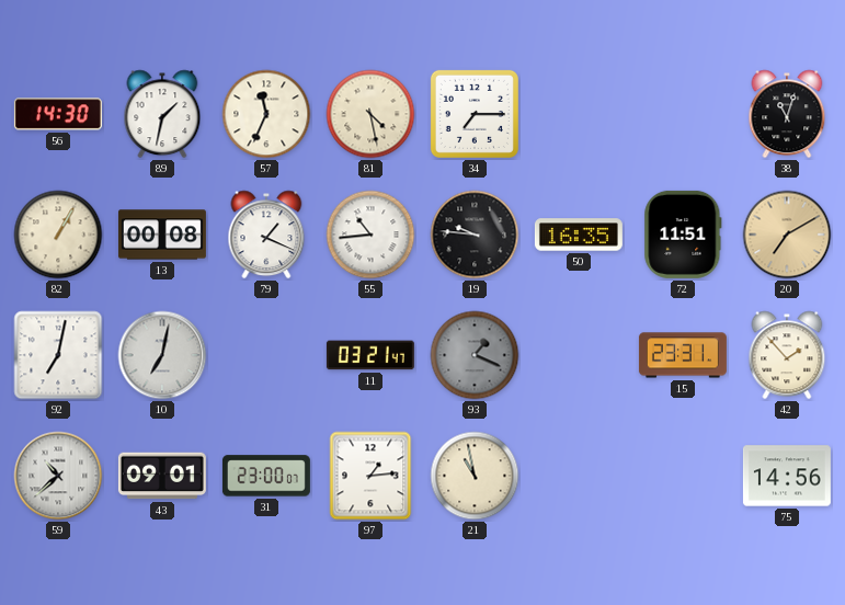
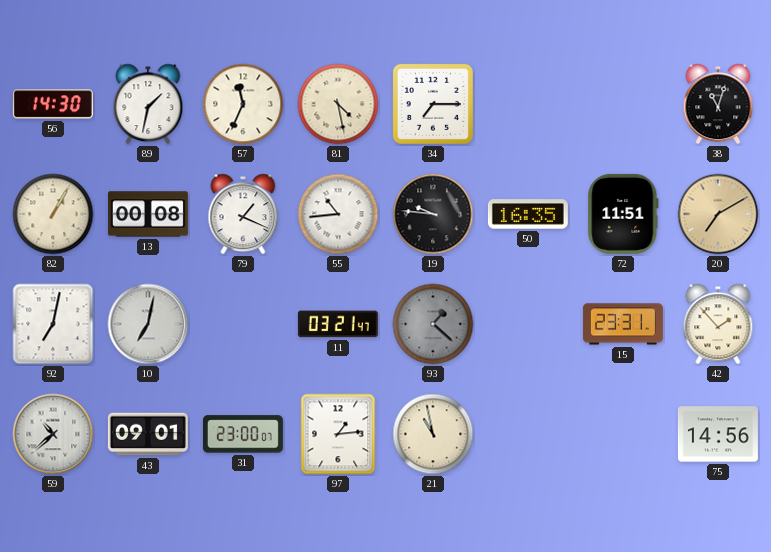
93: 1:19 -> 1:22 (433, 324)
